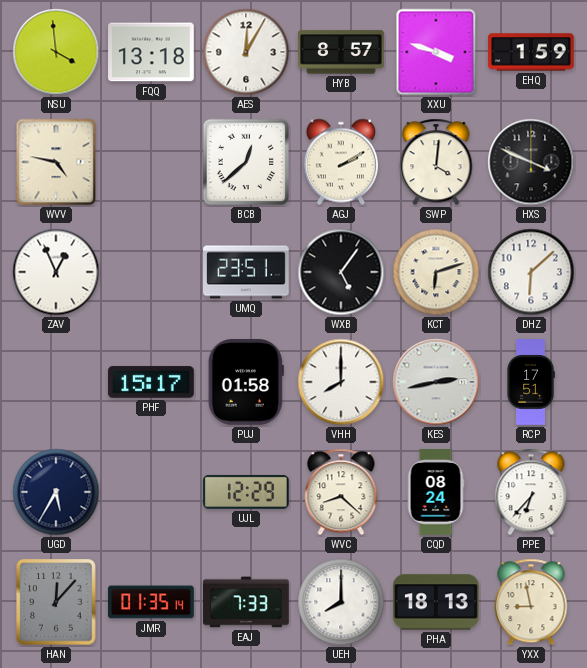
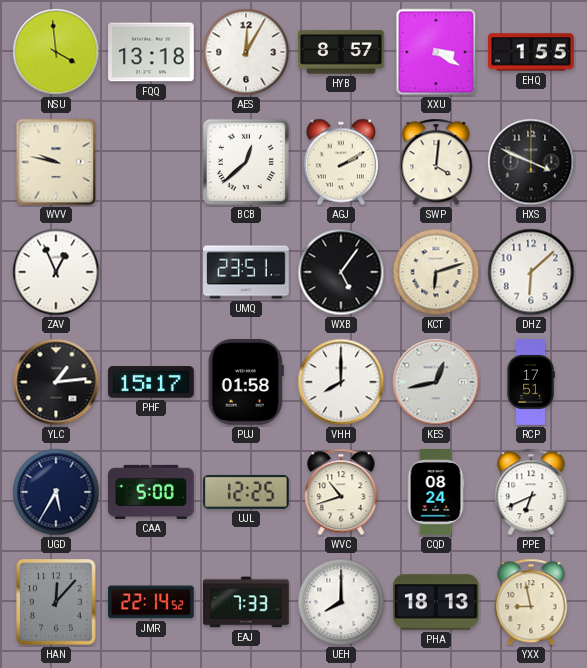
XXU: 3:48 -> 3:20 (436, 52)
EHQ: 1:59 -> 1:55 (531, 52)
WVV: 4:47 -> 9:47 (56, 162)
YLC: none -> 1:14 (56, 382)
KES: 2:43 -> 12:43 (436, 382)
CAA: none -> 5:00 (151, 492)
UJL: 12:29 -> 12:25 (247, 492)
WVC: 8:22 -> 10:42 (341, 492)
PPE: 6:37 -> 6:41 (531, 492)
JMR: 01:35 -> 22:14 (151, 602)
